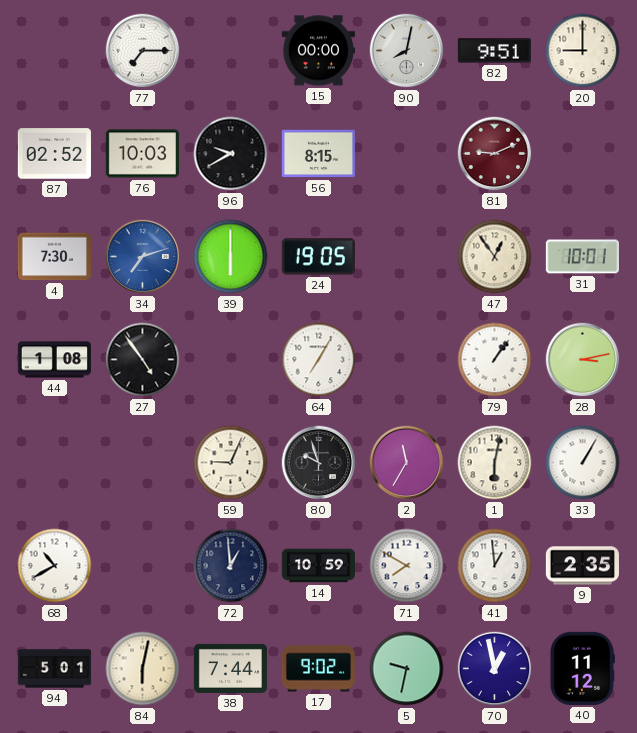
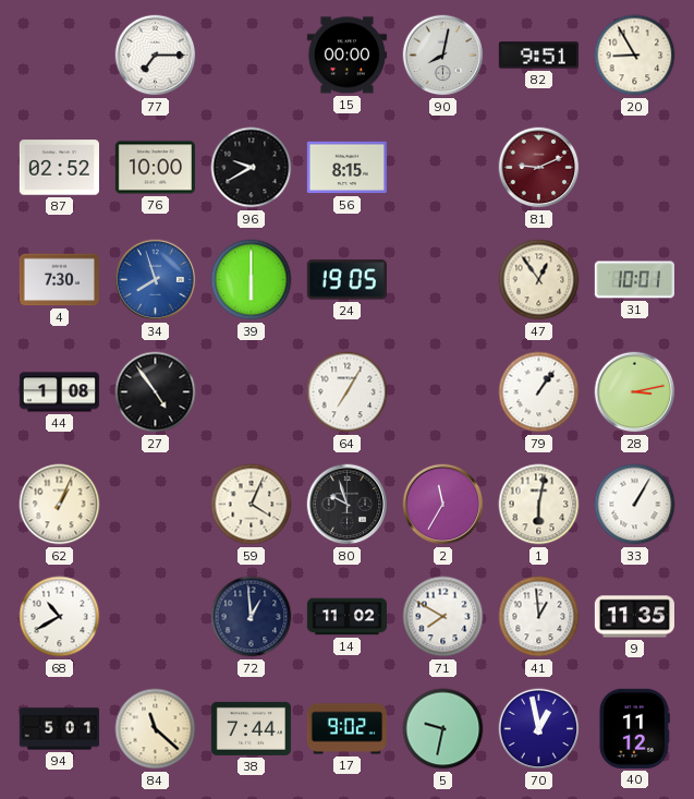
20: 9:00 -> 8:55 (635, 56)
76: 10:03 -> 10:00 (155, 168)
34: 7:12 -> 7:57 (156, 280)
62: none -> 1:04 (60, 505)
59: 9:04 -> 4:04 (252, 505)
14: 10:59 -> 11:02 (346, 617)
9: 2:35 -> 11:35 (634, 617)
84: 6:02 -> 11:22 (156, 729)
